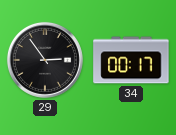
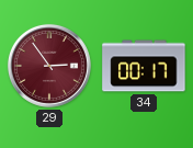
29 dial: black -> burgundy (49, 66)
